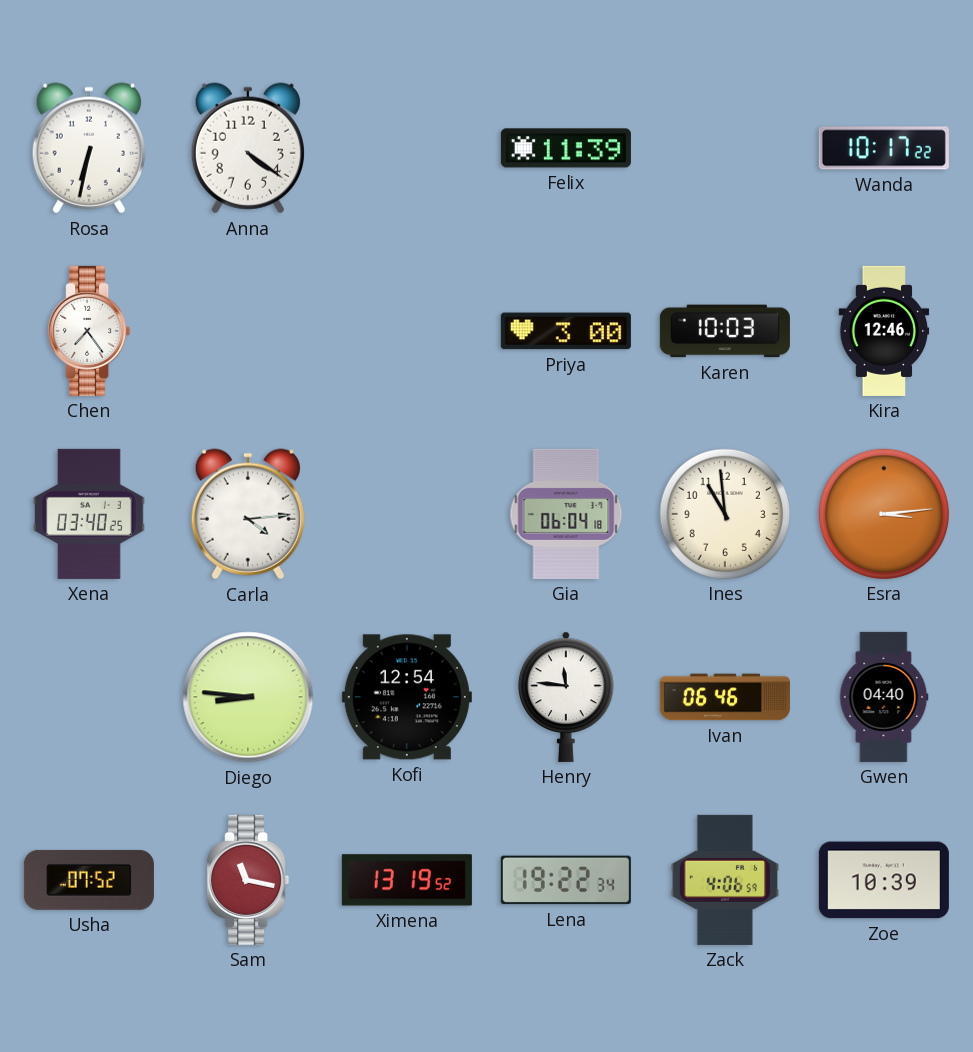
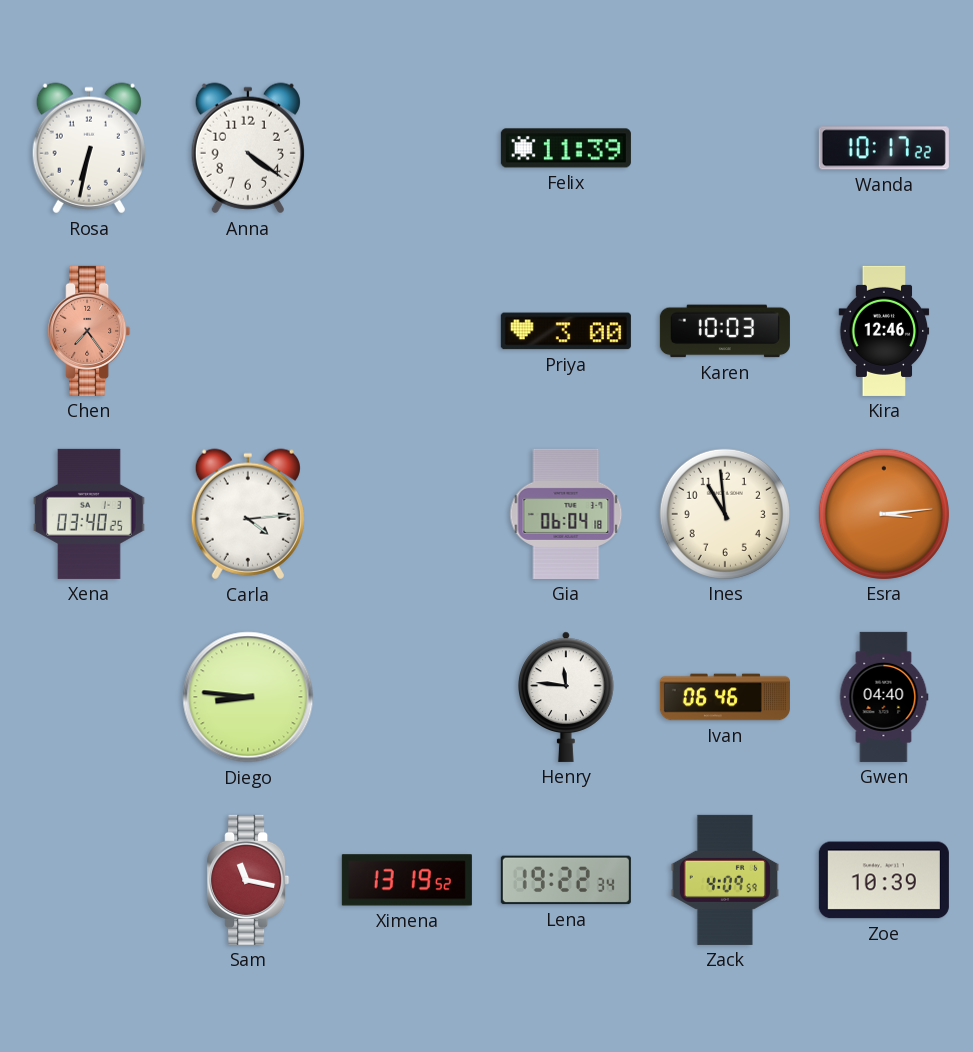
Chen dial: white -> salmon (89, 331)
Kofi: 12:54 -> none (407, 697)
Usha: 07:52 -> none (89, 880)
Zack: 4:06 -> 4:09 (724, 880)
